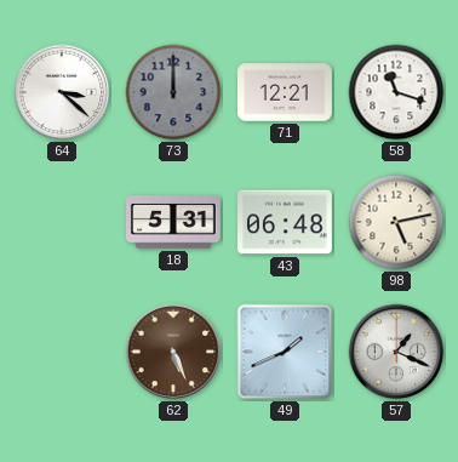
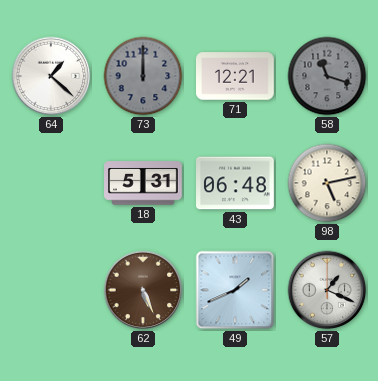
64: 3:22 -> 1:22 (51, 76)
58 dial: white -> grey (327, 76)
